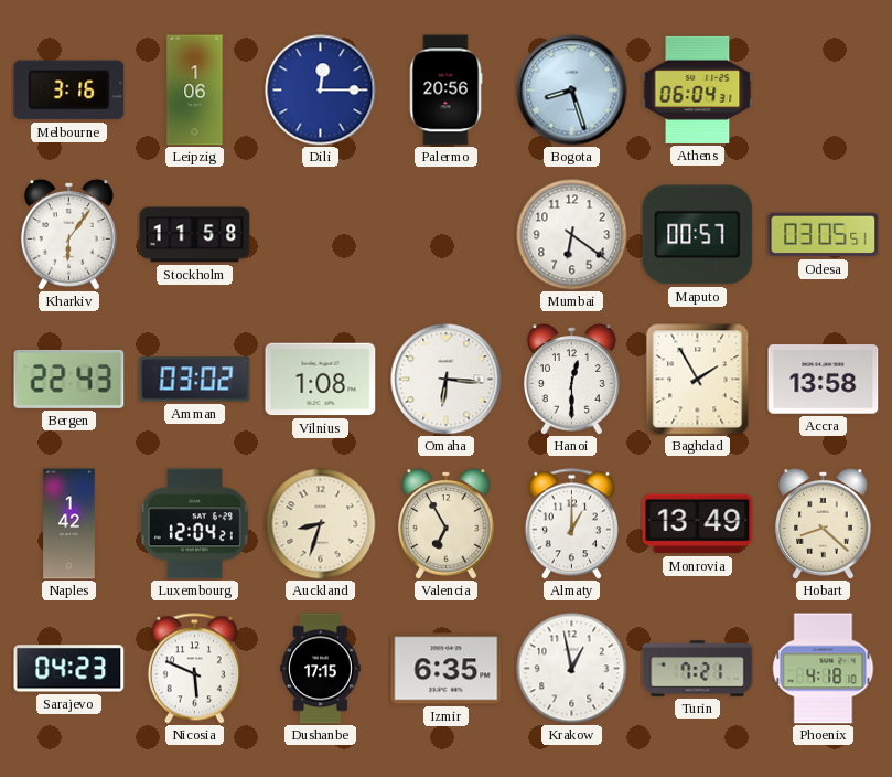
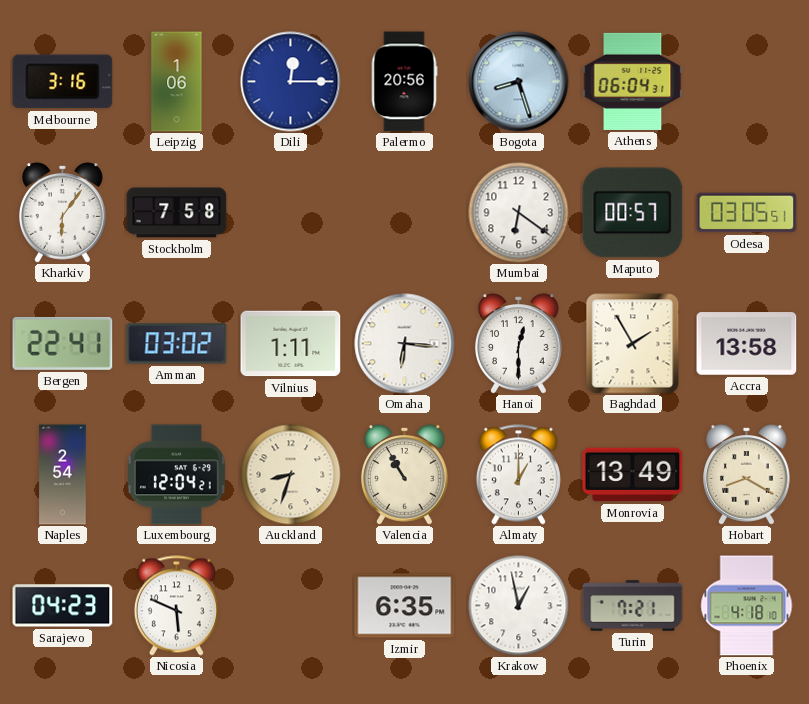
Stockholm: 11:58 -> 7:58 (177, 213)
Bergen: 22:43 -> 22:41 (63, 343)
Vilnius: 1:08 -> 1:11 (291, 344)
Naples: 1:42 -> 2:54 (63, 475)
Valencia: 6:55 -> 10:55 (405, 475)
Hobart: 8:22 -> 8:20 (747, 475)
Dushanbe: 17:15 -> none (320, 669)
